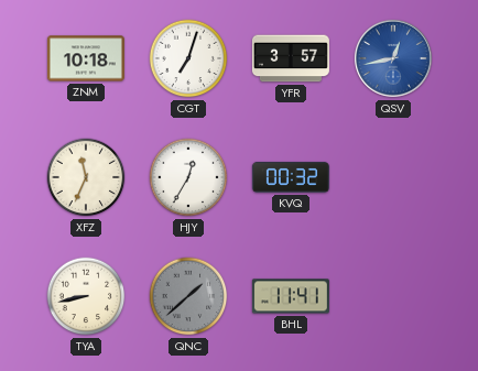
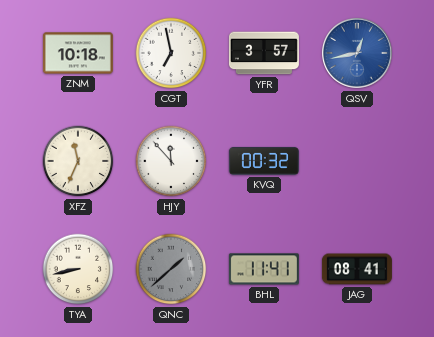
CGT: 7:03 -> 6:58 (171, 53)
HJY: 12:35 -> 11:53 (171, 161)
JAG: none -> 08:41 (357, 269)
